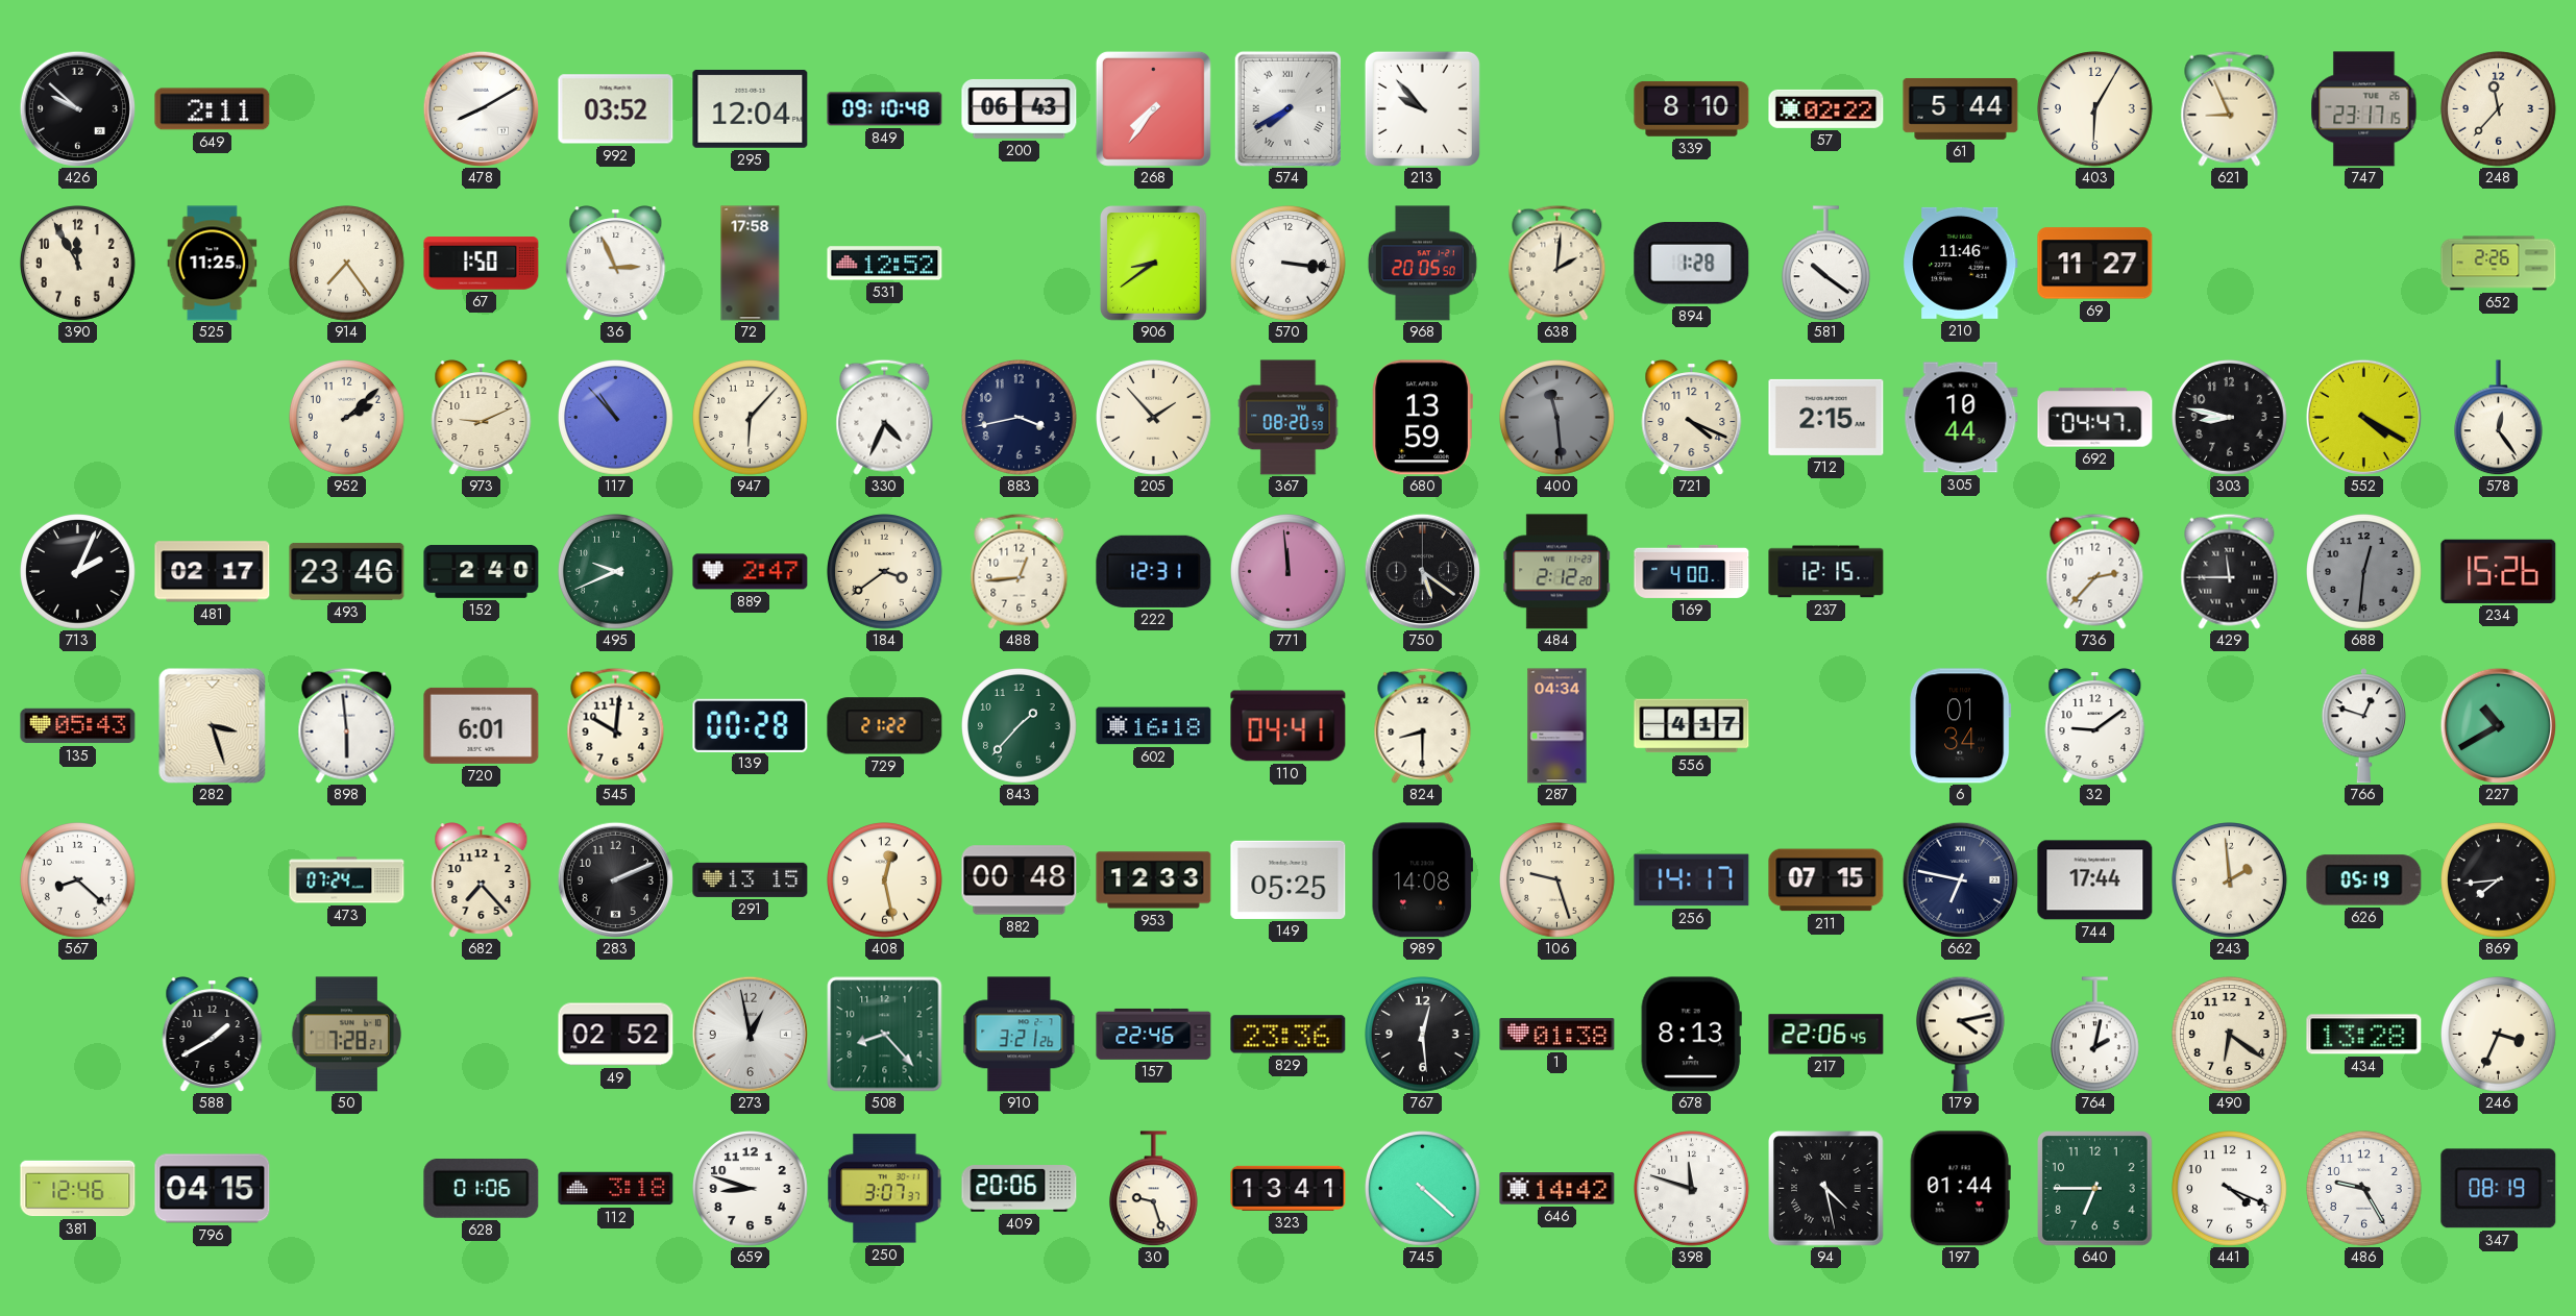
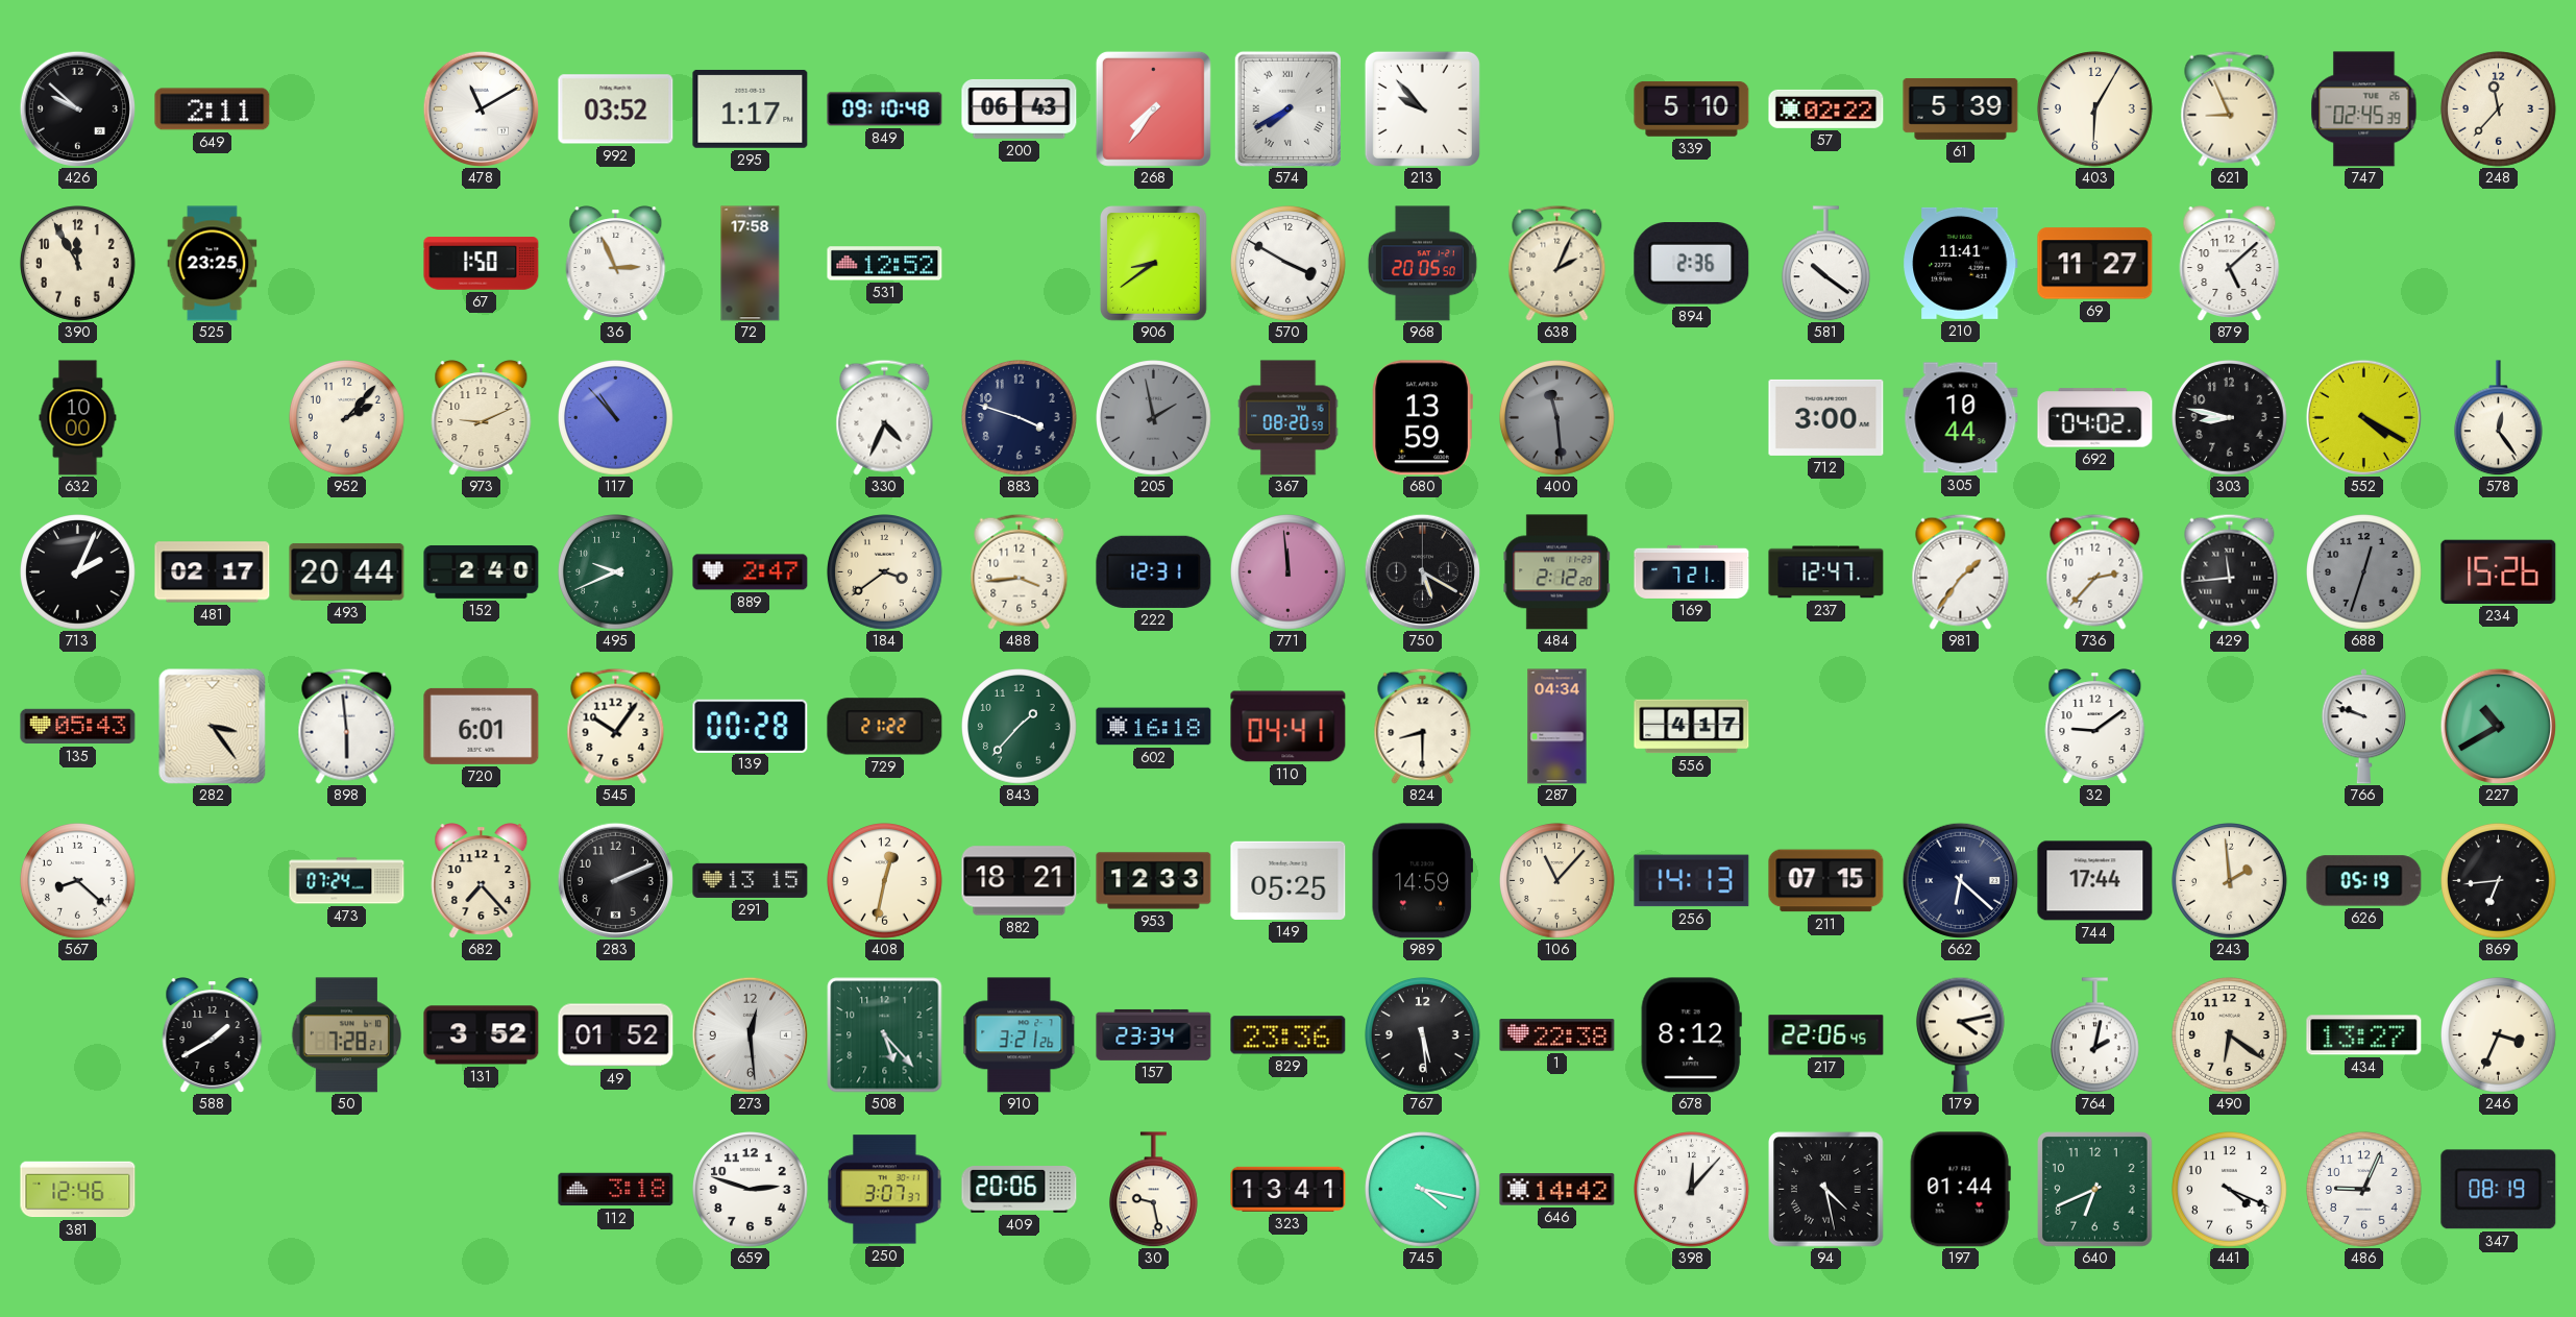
478: 8:10 -> 11:10 (481, 108)
295: 12:04 -> 1:17 (751, 108)
339: 8:10 -> 5:10 (1692, 109)
61: 5:44 -> 5:39 (1961, 108)
747: 23:17 -> 02:45 (2364, 109)
525: 11:25 -> 23:25 (213, 264)
914: 7:24 -> none (347, 264)
570: 3:16 -> 3:50 (1289, 264)
638: 2:01 -> 2:04 (1557, 263)
894: 1:28 -> 2:36 (1692, 264)
210: 11:46 -> 11:41 (1961, 263)
879: none -> 5:08 (2230, 264)
652: 2:26 -> none (2499, 264)
632: none -> 10:00 (78, 418)
952: 2:08 -> 2:07 (347, 418)
947: 6:07 -> none (751, 418)
883: 3:43 -> 3:48 (1020, 418)
205: 1:53 -> 1:58 (1154, 418)
205 dial: cream -> grey (1154, 418)
721: 4:19 -> none (1692, 418)
712: 2:15 -> 3:00 (1826, 417)
692: 04:47 -> 04:02 (2095, 418)
493: 23:46 -> 20:44 (347, 571)
488: 12:44 -> 3:44 (1020, 571)
750: 5:21 -> 5:20 (1422, 571)
169: 4:00 -> 7:21 (1692, 571)
237: 12:15 -> 12:47 (1826, 572)
981: none -> 1:36 (1961, 571)
429: 11:45 -> 11:44 (2230, 571)
688: 12:31 -> 12:33 (2364, 572)
282: 3:27 -> 3:24 (213, 727)
545: 10:01 -> 10:06 (616, 726)
6: 01:34 -> none (1961, 726)
766: 12:48 -> 9:48 (2363, 727)
408: 12:28 -> 12:32 (885, 881)
882: 00:48 -> 18:21 (1020, 881)
989: 14:08 -> 14:59 (1422, 881)
106: 9:27 -> 11:07 (1557, 881)
256: 14:17 -> 14:13 (1692, 881)
662: 6:47 -> 6:22 (1960, 880)
869: 7:44 -> 6:44 (2499, 881)
131: none -> 3:52 (482, 1035)
49: 02:52 -> 01:52 (616, 1035)
273: 12:58 -> 12:29 (750, 1034)
508: 8:23 -> 5:23 (885, 1035)
157: 22:46 -> 23:34 (1154, 1034)
767: 12:29 -> 5:29 (1423, 1035)
1: 01:38 -> 22:38 (1557, 1035)
678: 8:13 -> 8:12 (1691, 1035)
434: 13:28 -> 13:27 (2364, 1035)
796: 04:15 -> none (213, 1189)
628: 01:06 -> none (482, 1188)
659: 8:48 -> 2:48 (751, 1190)
30: 9:27 -> 9:28 (1153, 1190)
745: 4:22 -> 4:17 (1423, 1190)
398: 11:48 -> 12:07 (1692, 1190)
640: 6:45 -> 6:41 (2095, 1190)
486: 9:25 -> 9:04 (2364, 1190)
